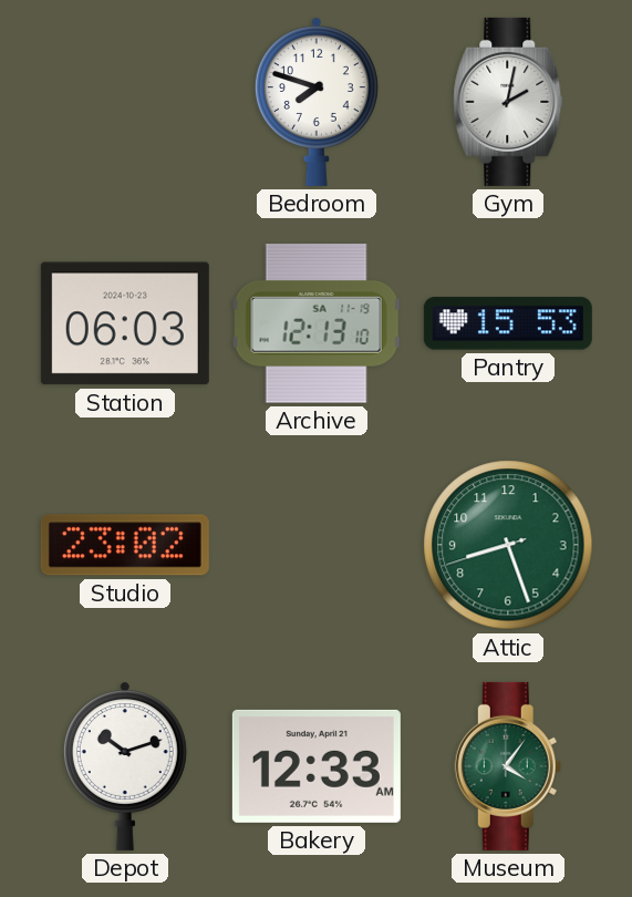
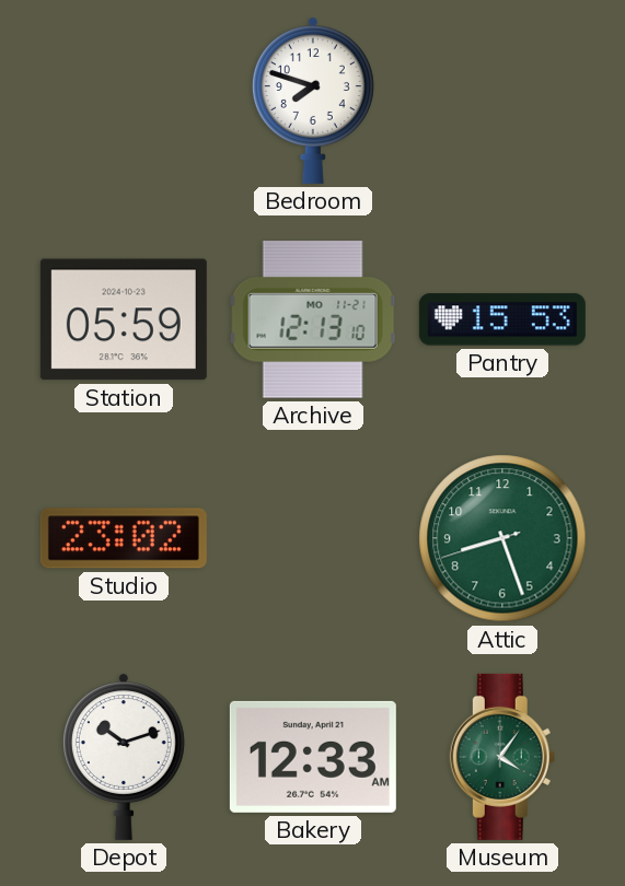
Gym: 2:02 -> none (508, 102)
Station: 06:03 -> 05:59 (124, 319)
Archive date: SA 11-19 -> MO 11-21 (313, 319)
